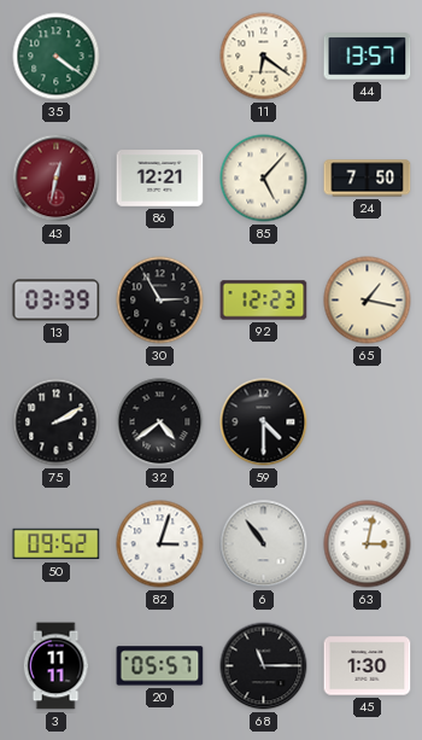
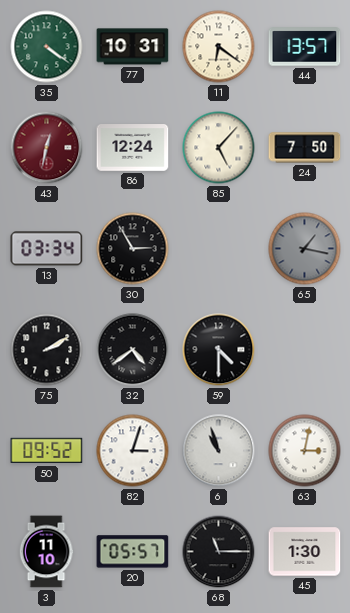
77: none -> 10:31 (133, 47)
86: 12:21 -> 12:24 (133, 148)
13: 03:39 -> 03:34 (47, 249)
92: 12:23 -> none (264, 301)
65 dial: cream -> grey (305, 249)
6: 10:54 -> 10:57 (219, 451)
3: 11:11 -> 11:10 (46, 552)
